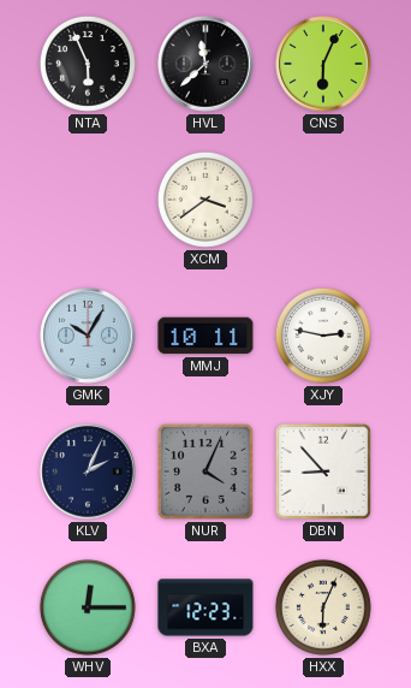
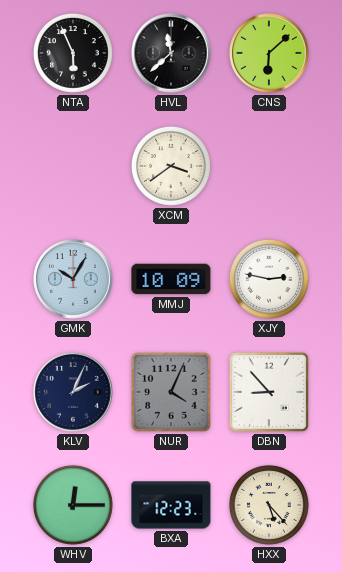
CNS: 6:04 -> 6:08 (269, 53)
MMJ: 10:11 -> 10:09 (171, 279)
HXX: 6:04 -> 5:23 (269, 505)
